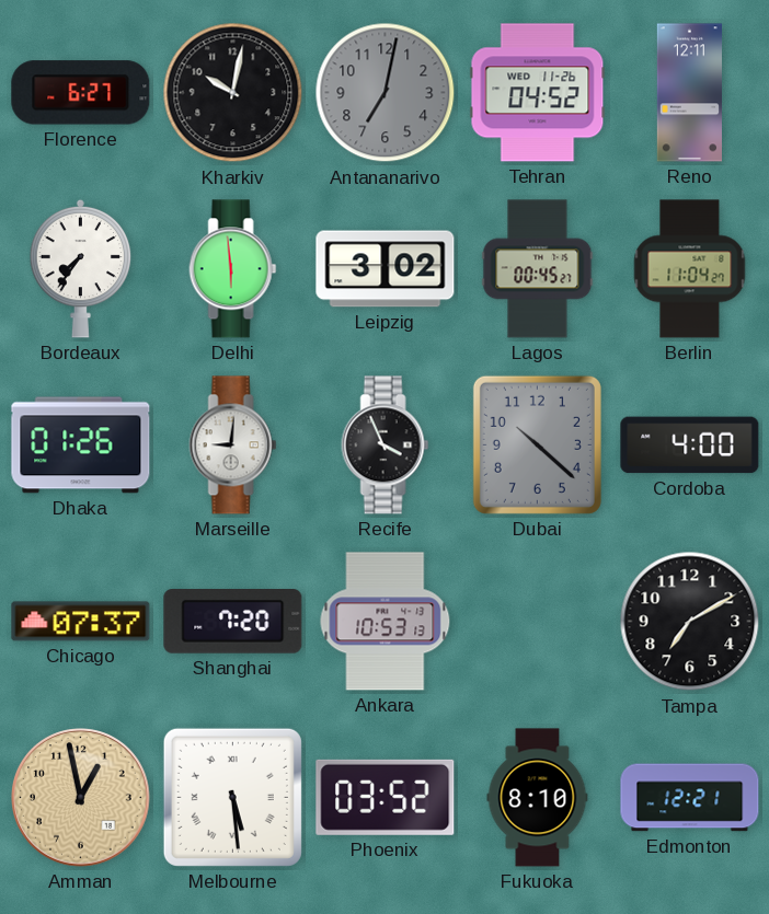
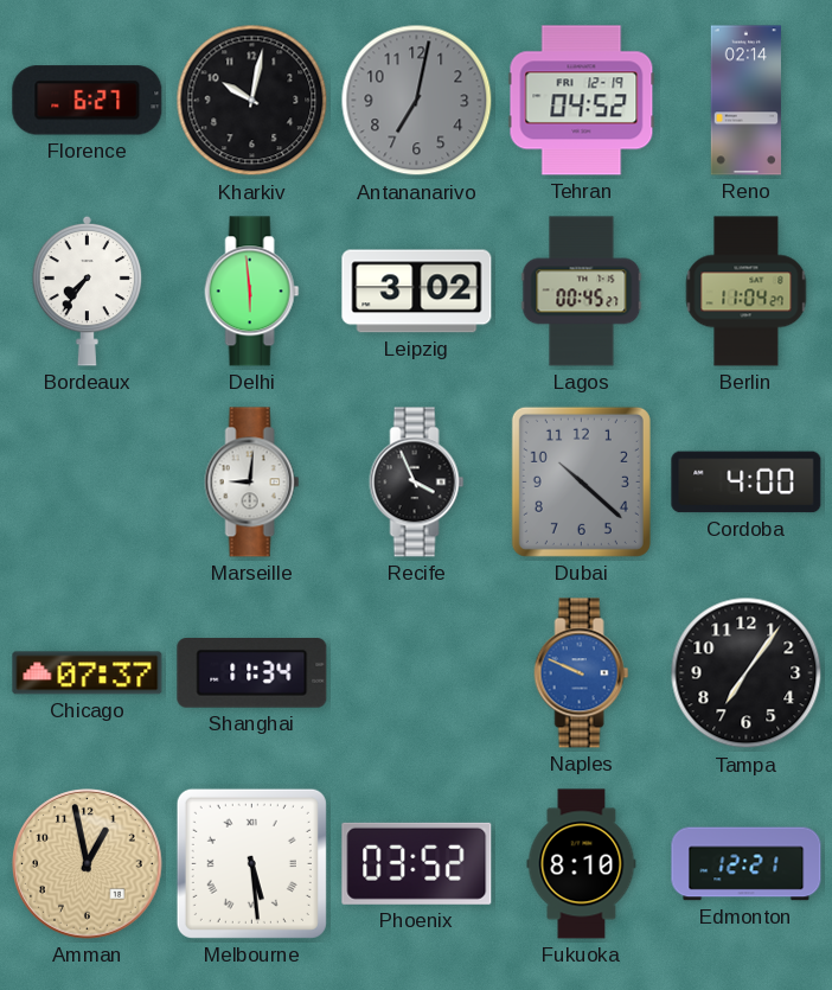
Tehran date: WED 11-26 -> FRI 12-19 (582, 101)
Reno: 12:11 -> 02:14 (745, 101)
Dhaka: 01:26 -> none (81, 446)
Shanghai: 7:20 -> 11:34 (252, 673)
Ankara: 10:53 -> none (386, 622)
Naples: none -> 9:49 (582, 673)
Tampa: 7:10 -> 7:06 (747, 673)
